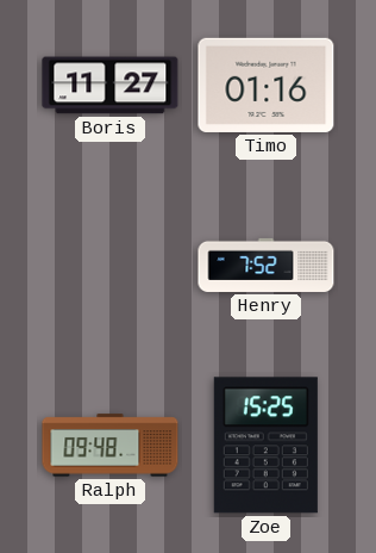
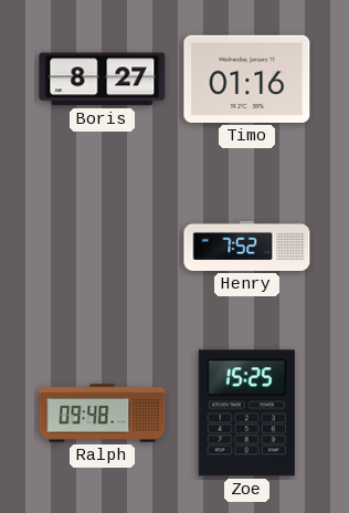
Boris: 11:27 -> 8:27 (103, 80)
